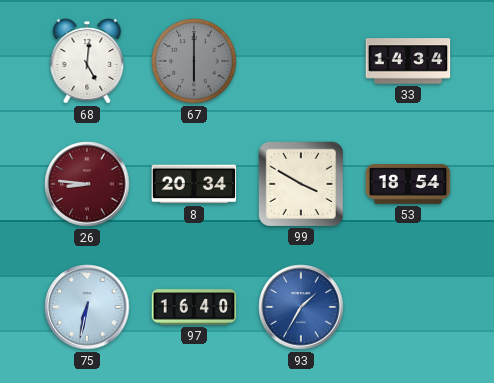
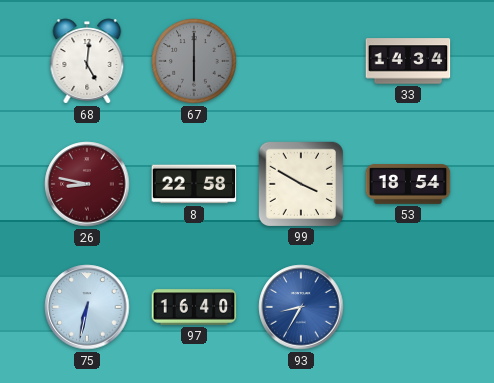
26: 8:46 -> 8:47 (87, 184)
8: 20:34 -> 22:58 (194, 184)
93: 1:35 -> 8:35 (301, 307)
